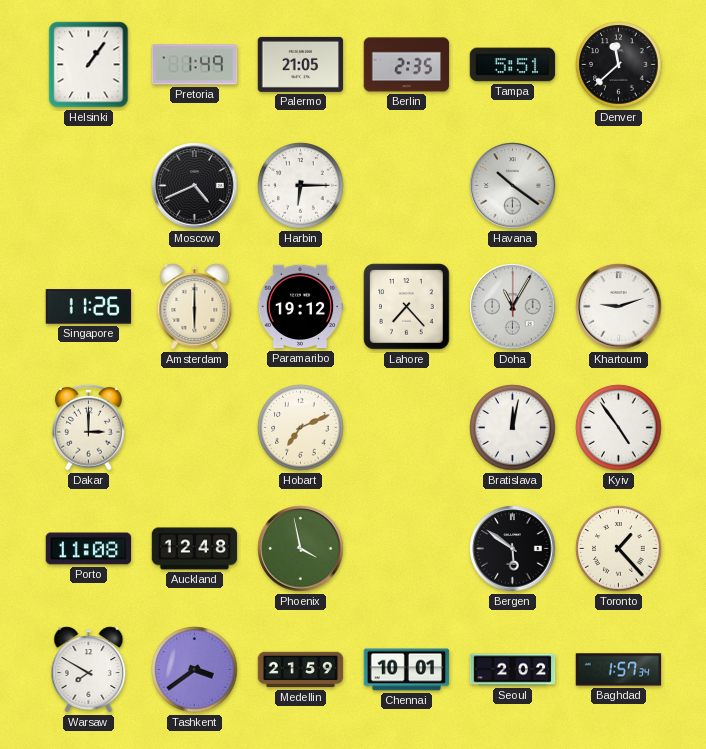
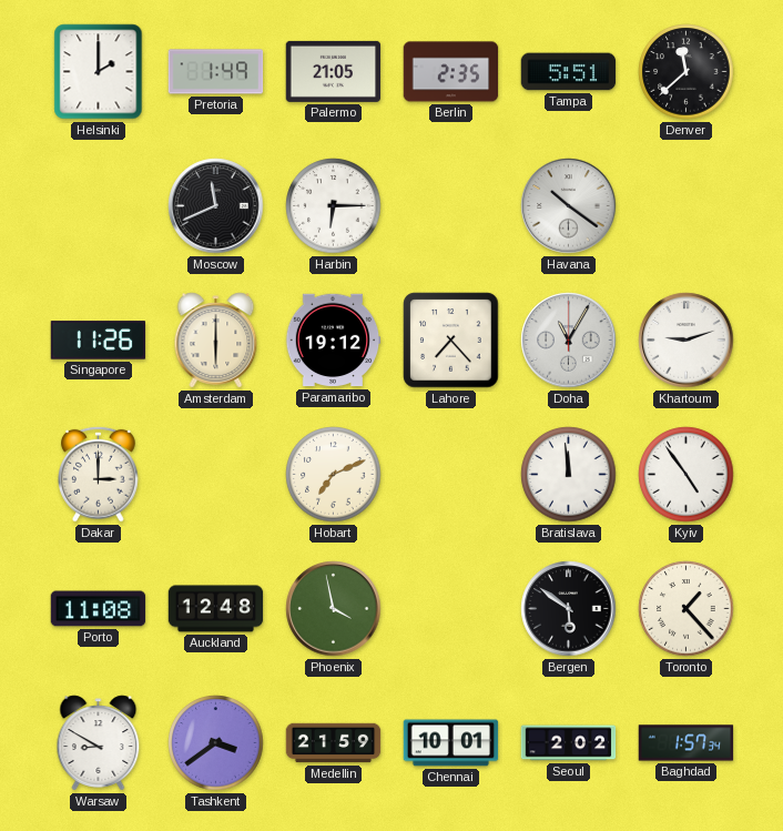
Helsinki: 1:06 -> 2:00 (99, 72)
Moscow: 4:41 -> 11:41 (216, 206)
Bratislava: 12:02 -> 11:59 (569, 475)
Warsaw: 7:50 -> 8:50 (99, 743)
